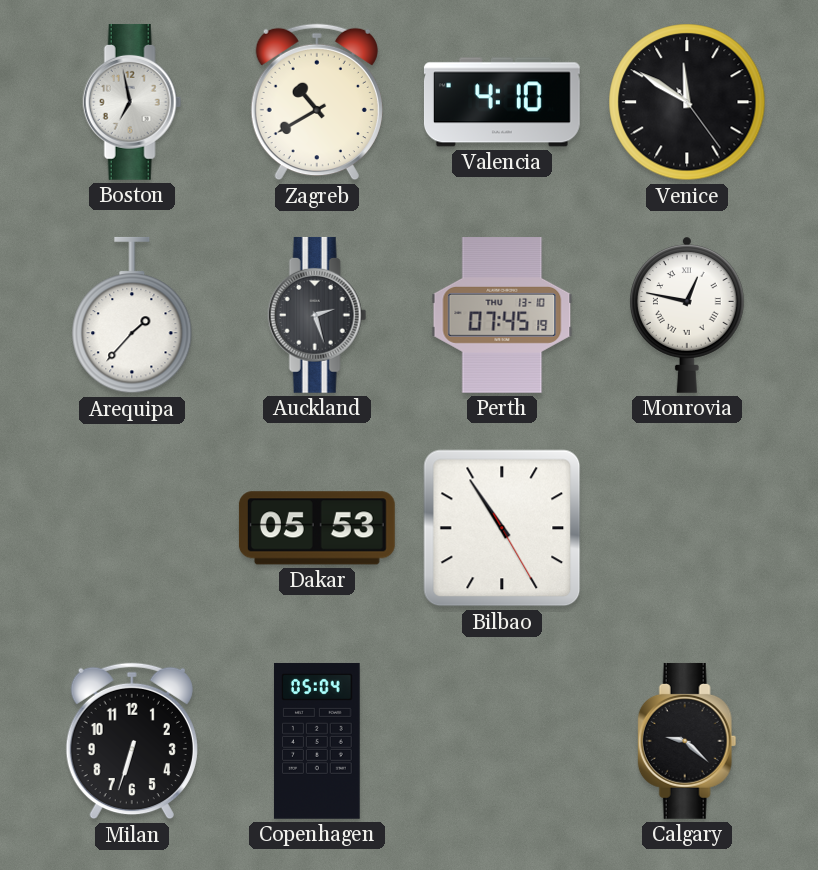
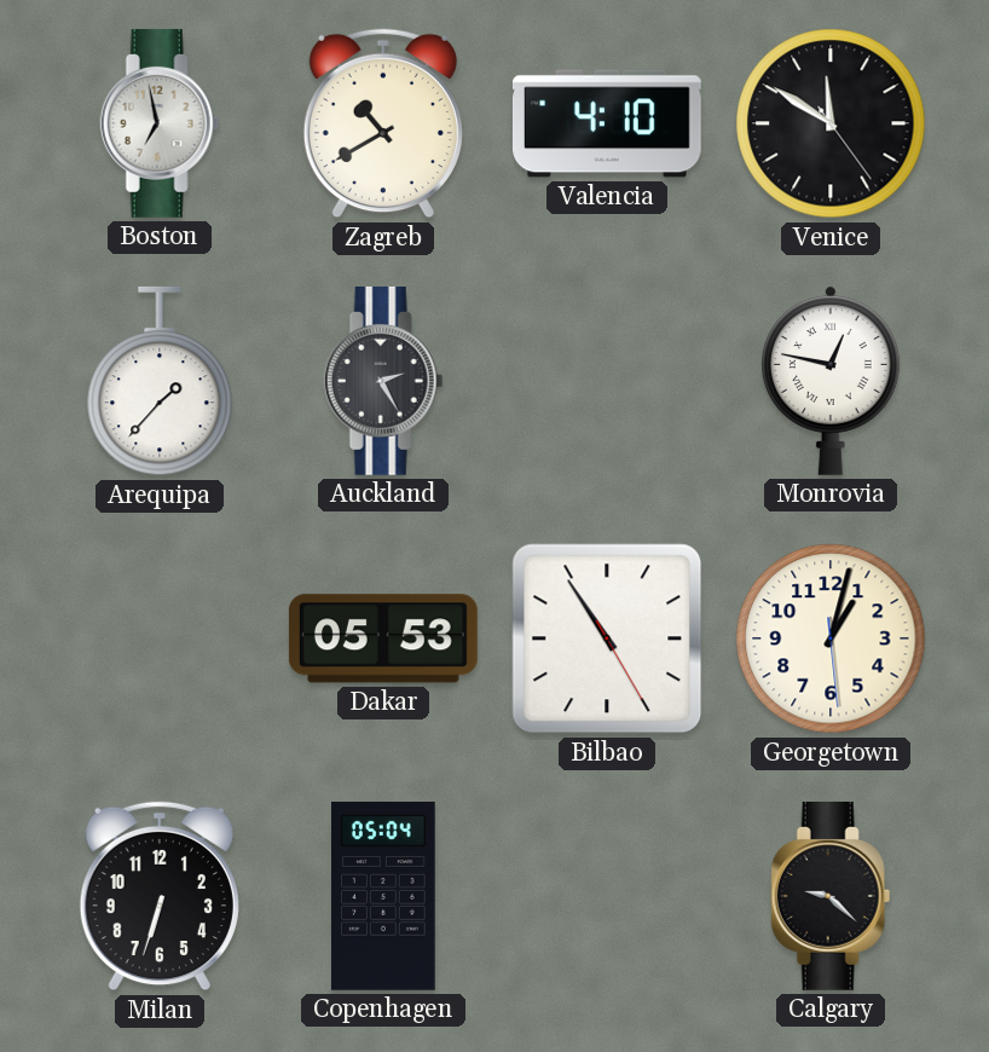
Auckland: 2:27 -> 2:25 (383, 381)
Perth: 07:45 -> none (502, 316)
Georgetown: none -> 1:02 (831, 638)
